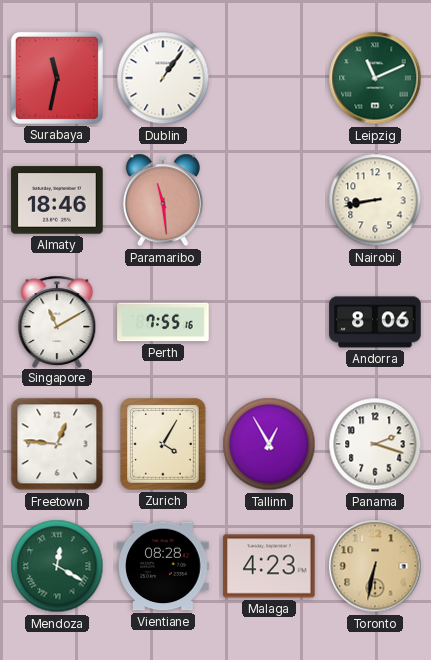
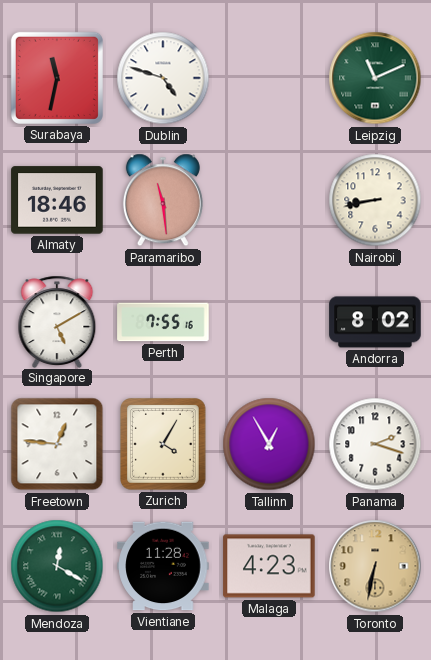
Dublin: 1:06 -> 4:48 (163, 78)
Singapore: 11:10 -> 5:10 (57, 321)
Andorra: 8:06 -> 8:02 (375, 322)
Vientiane: 08:28 -> 11:28 (163, 566)
